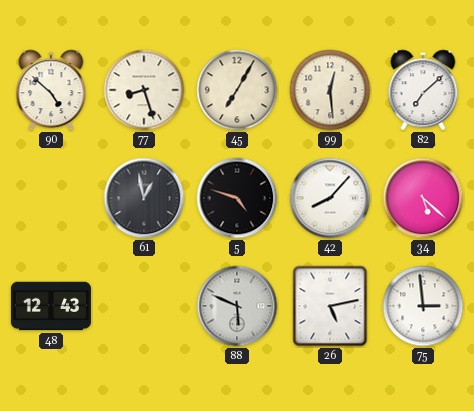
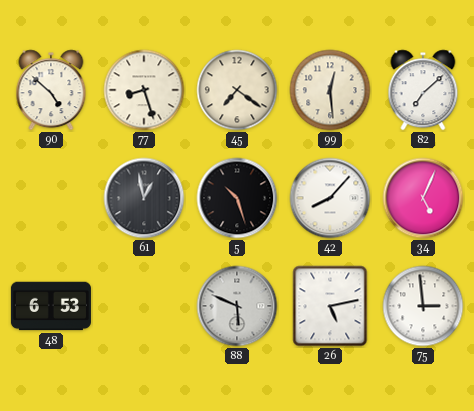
45: 7:05 -> 7:21 (237, 90)
5: 4:48 -> 10:27 (237, 198)
34: 5:22 -> 5:04 (423, 198)
48: 12:43 -> 6:53 (51, 306)
